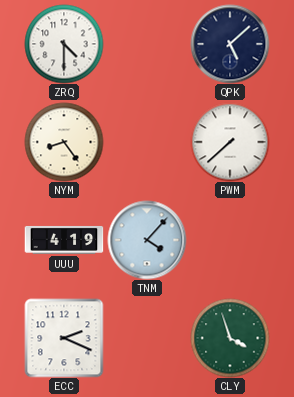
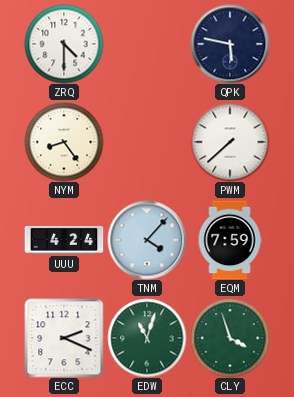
QPK: 5:08 -> 5:47 (230, 44)
UUU: 4:19 -> 4:24 (64, 240)
EQM: none -> 7:59 (230, 240)
EDW: none -> 11:03 (147, 338)
